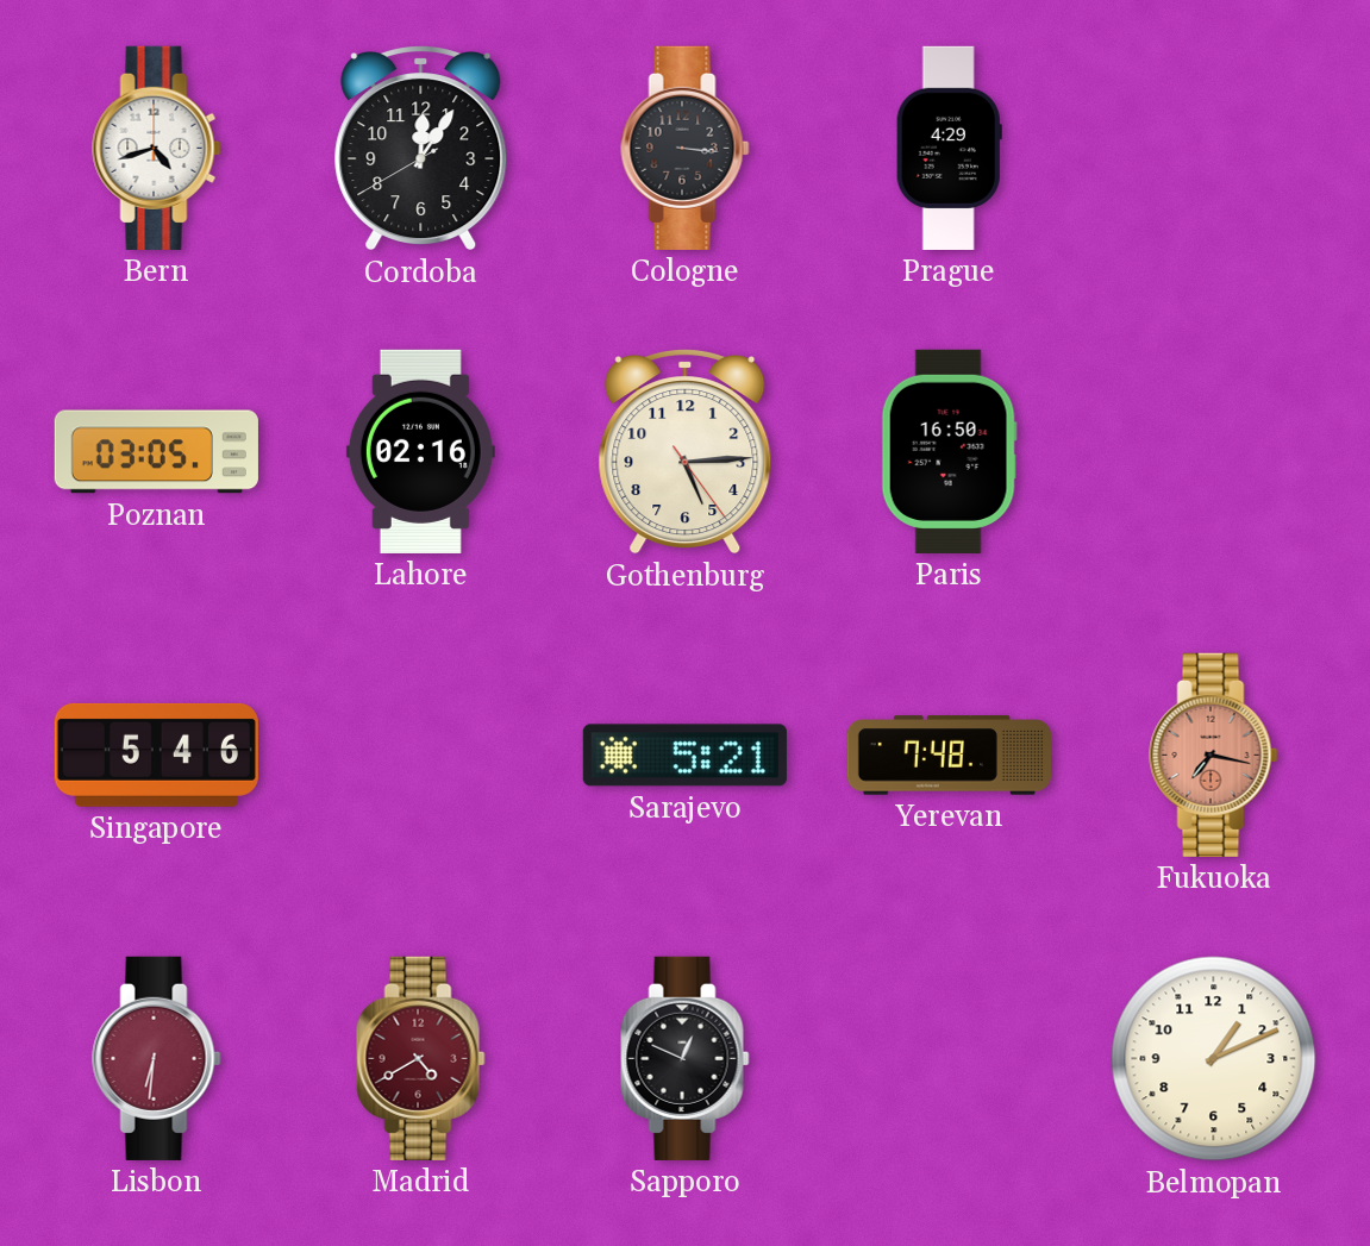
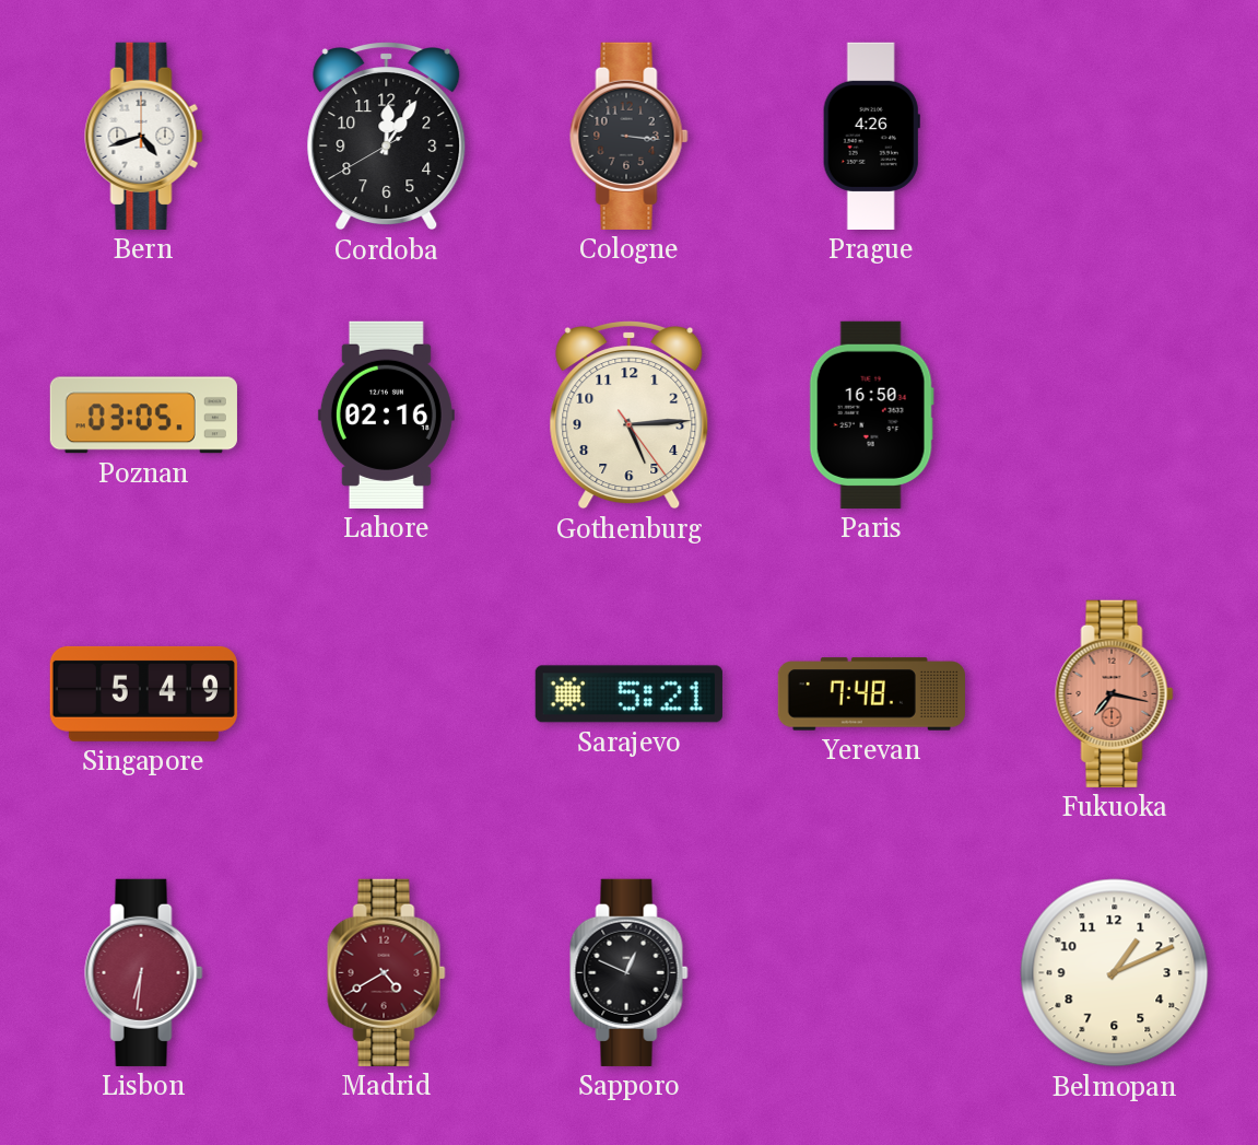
Prague: 4:29 -> 4:26 (871, 136)
Singapore: 5:46 -> 5:49 (143, 693)
